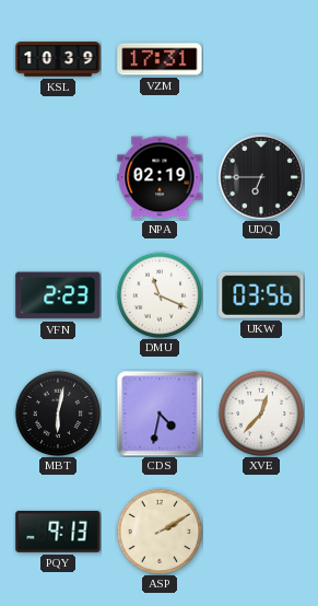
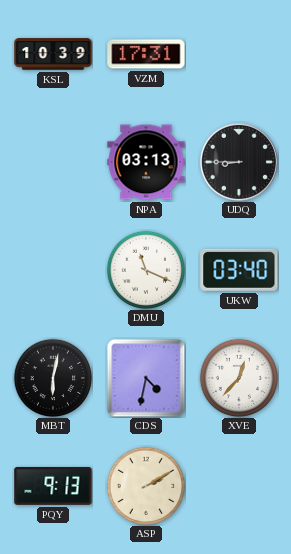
NPA: 02:19 -> 03:13 (146, 162)
UDQ: 6:45 -> 8:45 (239, 162)
VFN: 2:23 -> none (58, 295)
UKW: 03:56 -> 03:40 (239, 270)
